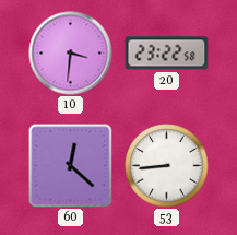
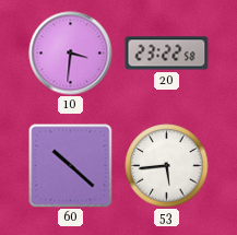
60: 12:22 -> 10:22 (71, 166)
53: 8:44 -> 5:44 (167, 166)
